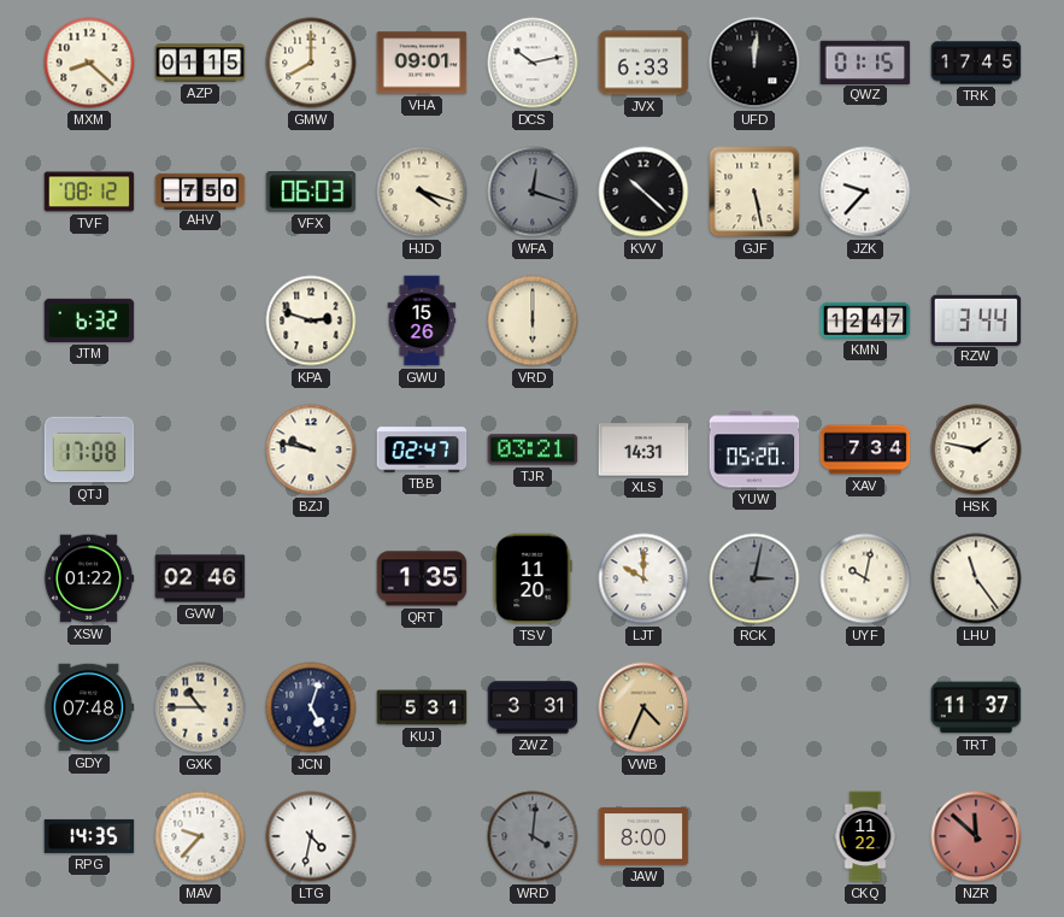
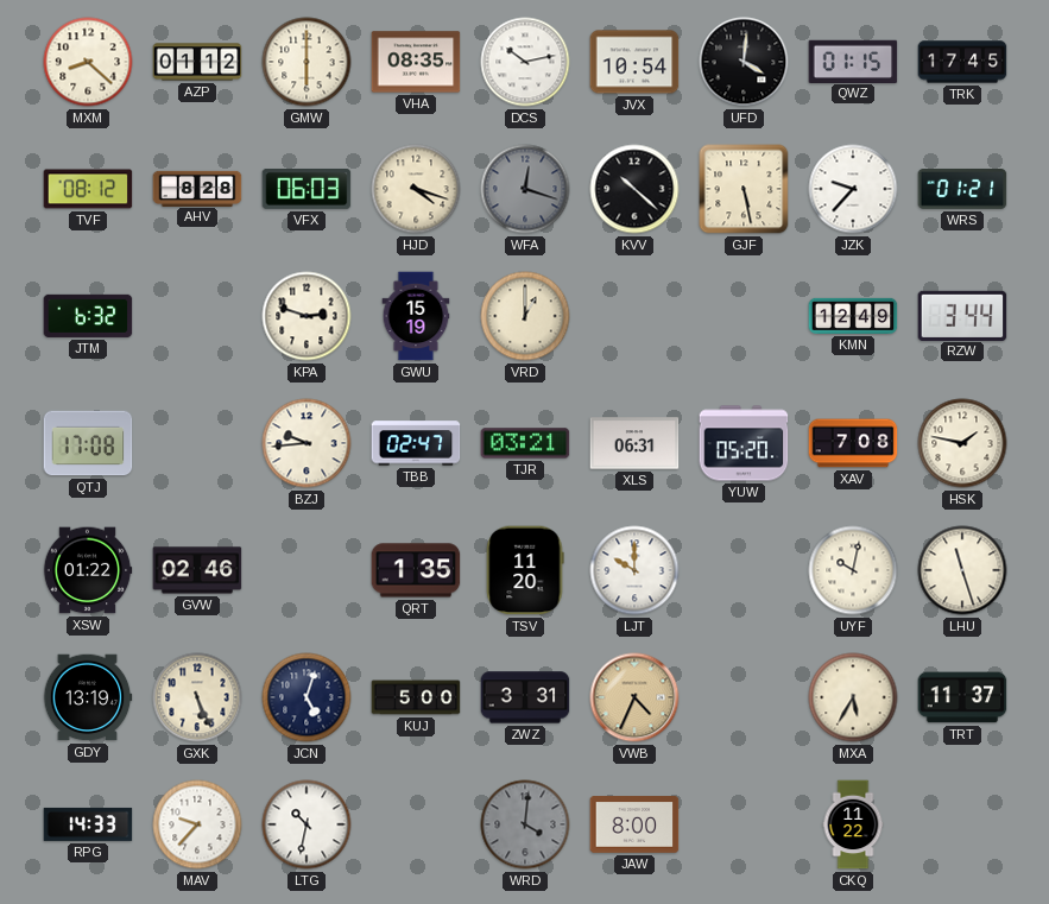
AZP: 01:15 -> 01:12 (197, 62)
GMW: 8:00 -> 6:00 (307, 62)
VHA: 09:01 -> 08:35 (416, 62)
JVX: 6:33 -> 10:54 (634, 62)
UFD: 12:01 -> 4:01 (744, 62)
AHV: 7:50 -> 8:28 (197, 188)
WRS: none -> 01:21 (962, 190)
GWU: 15:26 -> 15:19 (416, 316)
VRD: 6:00 -> 1:00 (525, 316)
KMN: 12:47 -> 12:49 (853, 316)
BZJ: 9:47 -> 9:44 (307, 443)
XLS: 14:31 -> 06:31 (634, 443)
XAV: 7:34 -> 7:08 (853, 443)
RCK: 3:02 -> none (754, 578)
LHU: 11:24 -> 11:27 (962, 570)
GDY: 07:48 -> 13:19 (88, 697)
GXK: 10:45 -> 5:26 (197, 697)
KUJ: 5:31 -> 5:00 (416, 697)
MXA: none -> 5:35 (853, 697)
RPG: 14:35 -> 14:33 (88, 824)
LTG: 4:32 -> 10:32 (307, 824)
NZR: 11:52 -> none (976, 836)
